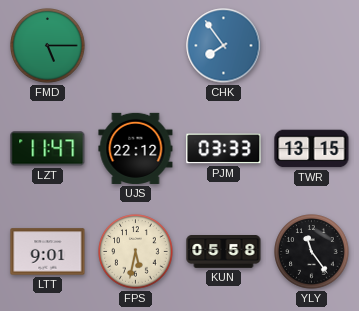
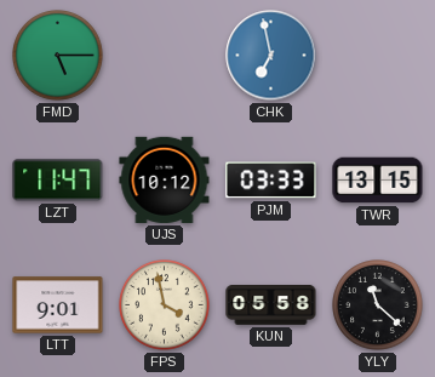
CHK: 7:54 -> 6:58 (271, 56)
UJS: 22:12 -> 10:12 (165, 179)
FPS: 5:32 -> 3:58 (165, 305)
YLY: 11:24 -> 11:22 (378, 305)
